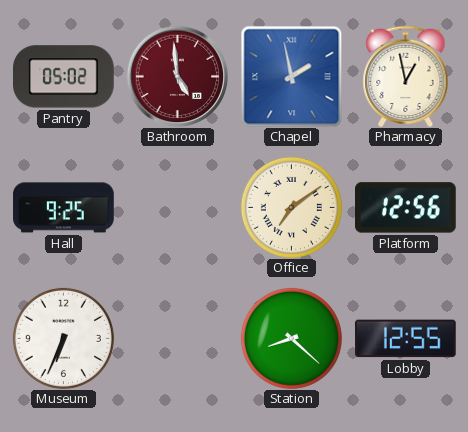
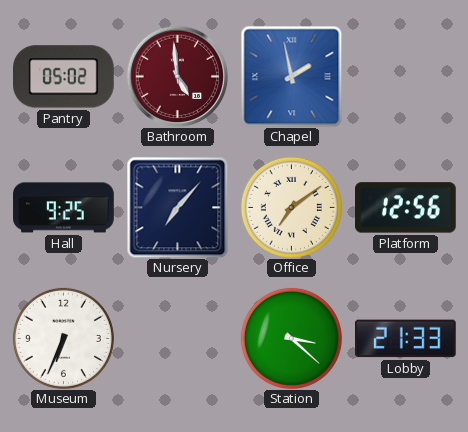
Pharmacy: 12:58 -> none (406, 76)
Nursery: none -> 7:07 (177, 207)
Station: 8:22 -> 3:22 (291, 338)
Lobby: 12:55 -> 21:33 (406, 339)
